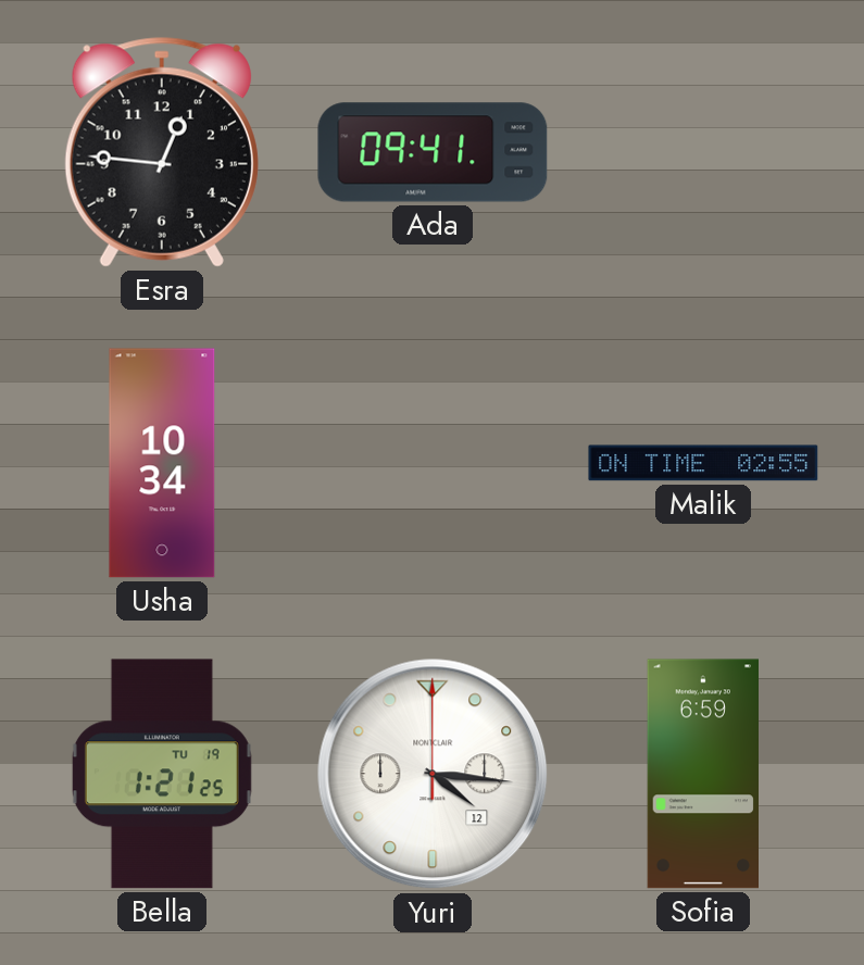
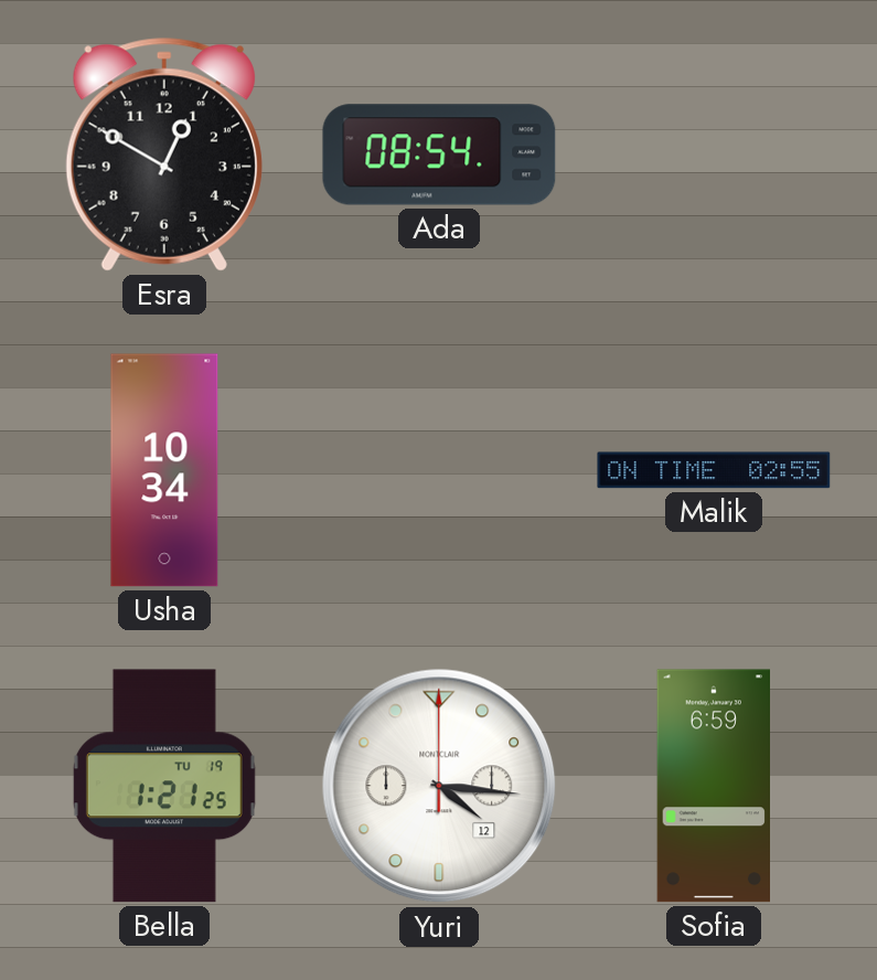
Esra: 12:46 -> 12:50 (164, 155)
Ada: 09:41 -> 08:54 (439, 155)
